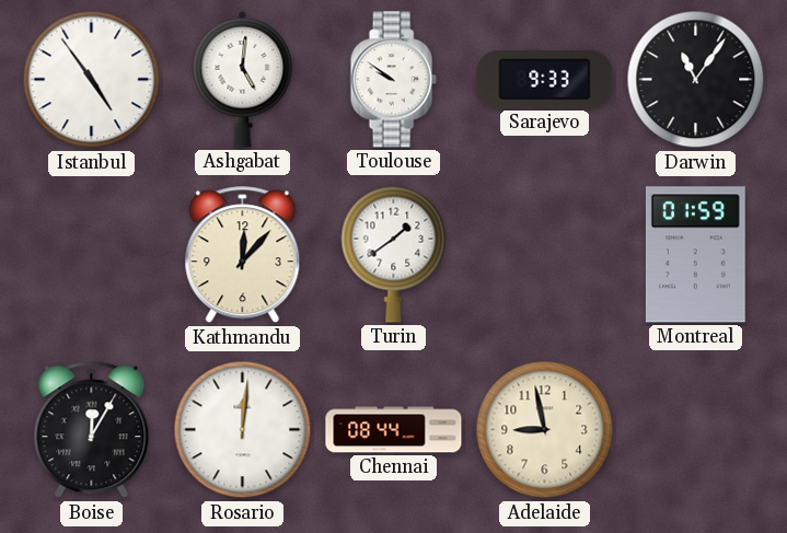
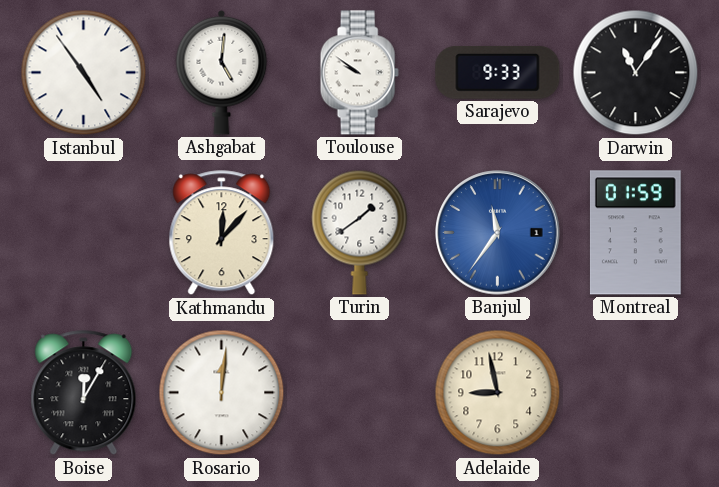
Banjul: none -> 11:36 (498, 233)
Chennai: 08:44 -> none (394, 430)
